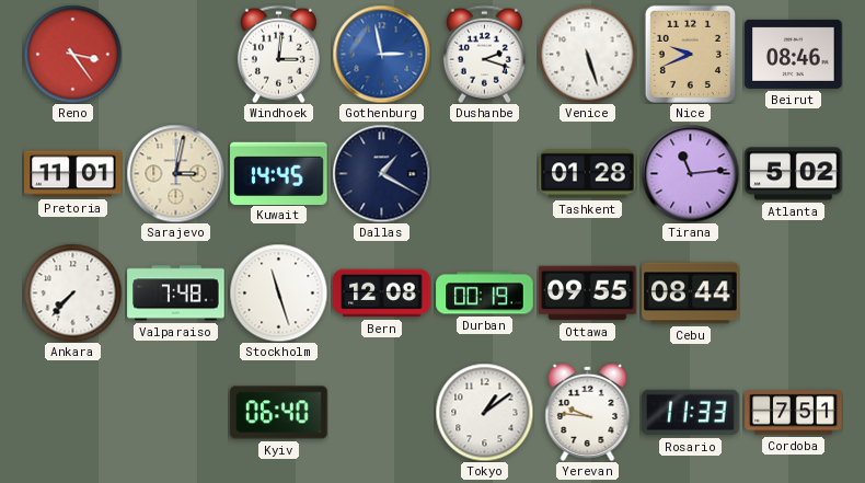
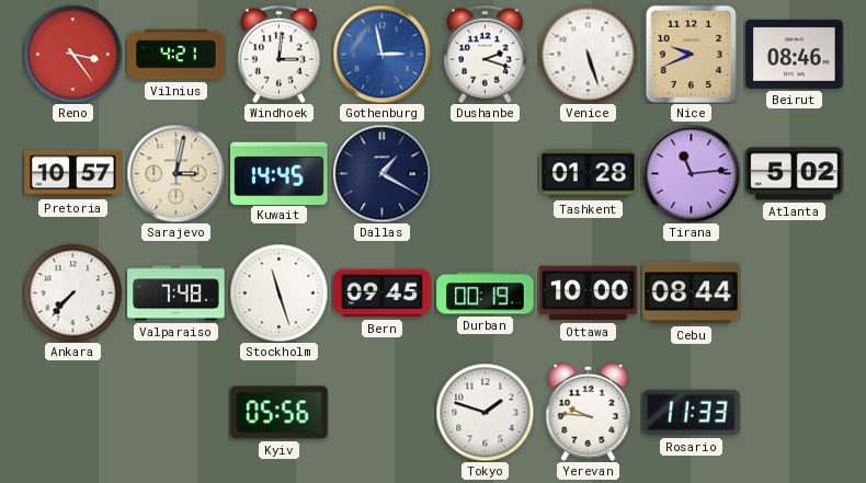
Vilnius: none -> 4:21 (176, 55)
Pretoria: 11:01 -> 10:57 (73, 174)
Bern: 12:08 -> 09:45 (383, 294)
Ottawa: 09:55 -> 10:00 (589, 294)
Kyiv: 06:40 -> 05:56 (280, 413)
Tokyo: 1:09 -> 1:48 (485, 412)
Cordoba: 7:51 -> none (794, 413)
